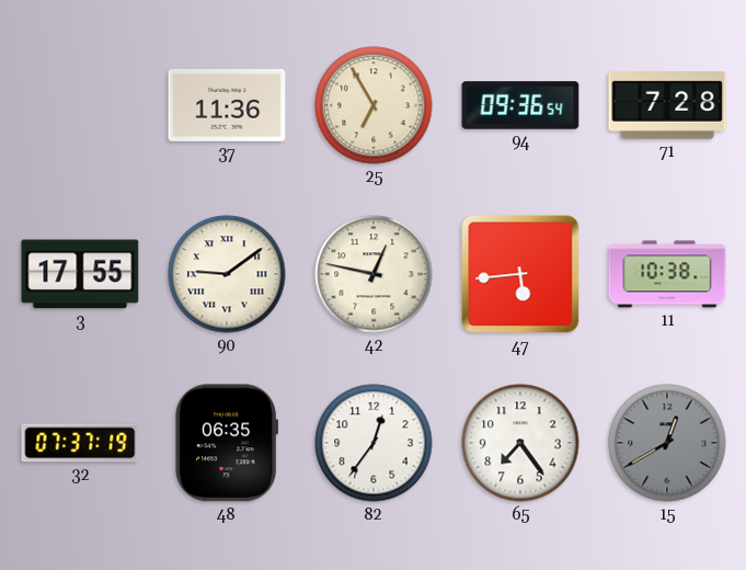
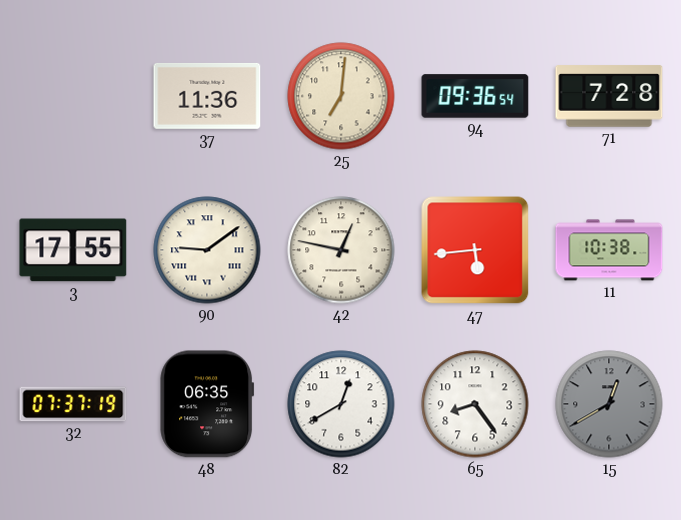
25: 6:55 -> 7:01 (341, 96)
82: 12:36 -> 12:40 (341, 404)
65: 7:24 -> 8:24 (475, 404)
